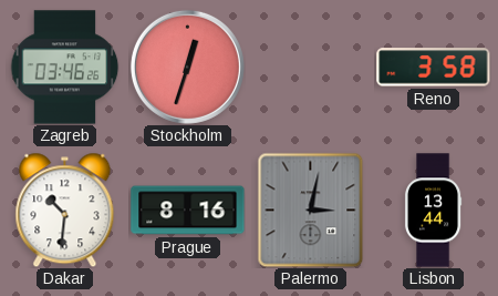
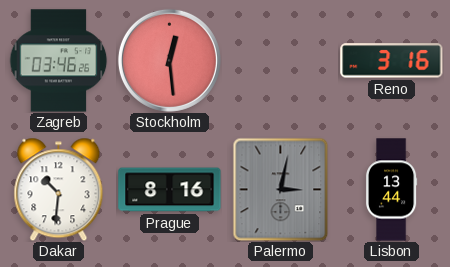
Stockholm: 12:33 -> 12:29 (169, 60)
Reno: 3:58 -> 3:16 (392, 61)
